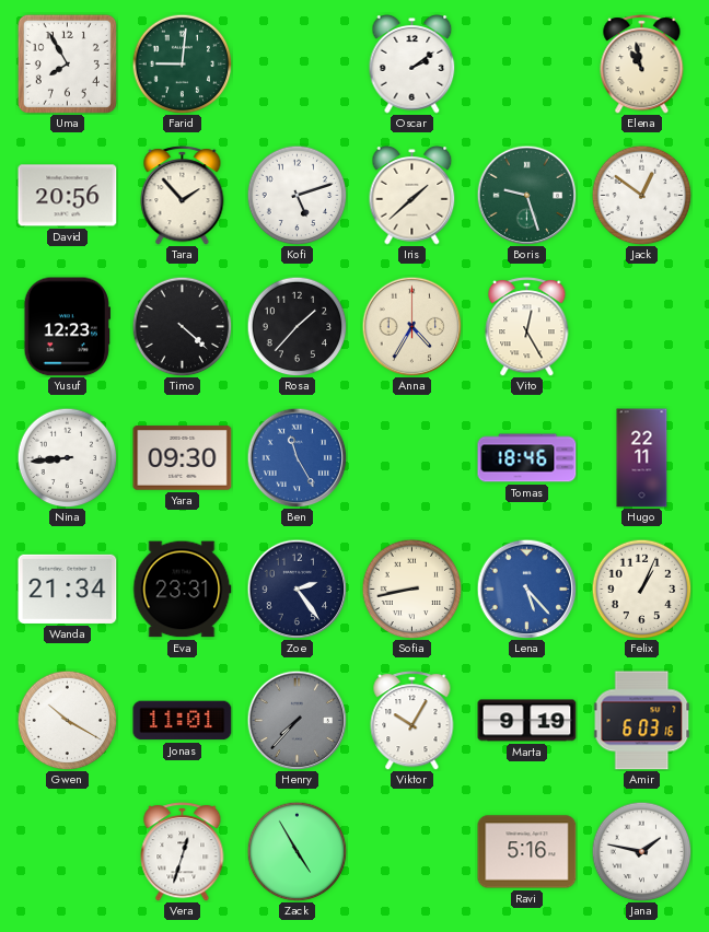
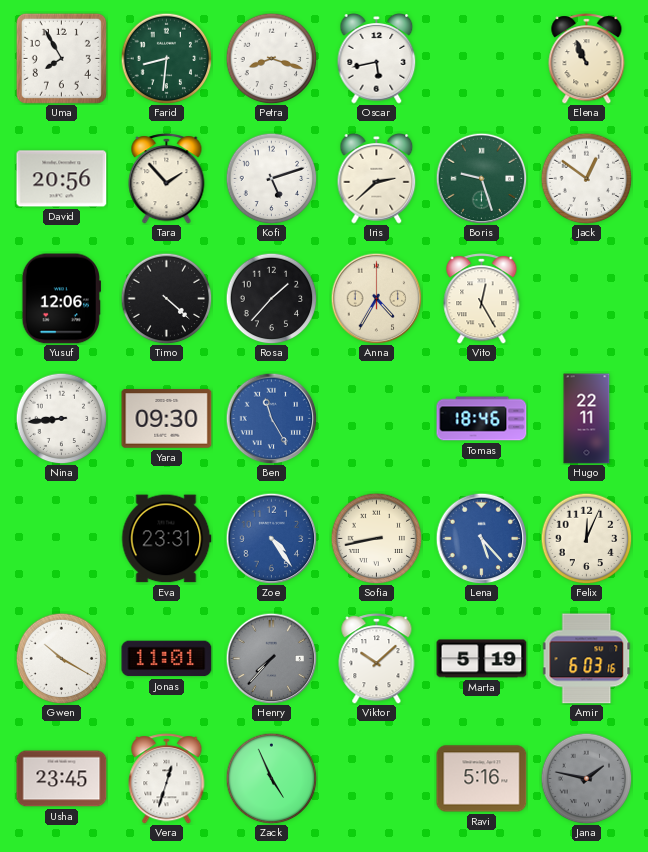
Farid: 9:01 -> 8:31 (166, 58)
Petra: none -> 8:18 (271, 58)
Oscar: 2:09 -> 5:43 (377, 59)
Elena: 10:58 -> 10:56 (587, 59)
Iris: 1:38 -> 2:38 (377, 179)
Yusuf: 12:23 -> 12:06 (61, 299)
Wanda: 21:34 -> none (68, 589)
Zoe: 2:24 -> 4:24 (271, 538)
Zoe dial: navy -> blue (271, 538)
Felix: 1:04 -> 12:04 (586, 538)
Viktor: 10:05 -> 10:08 (377, 659)
Marta: 9:19 -> 5:19 (482, 659)
Usha: none -> 23:45 (62, 779)
Zack: 4:55 -> 4:56 (271, 778)
Jana dial: white -> grey (586, 778)
